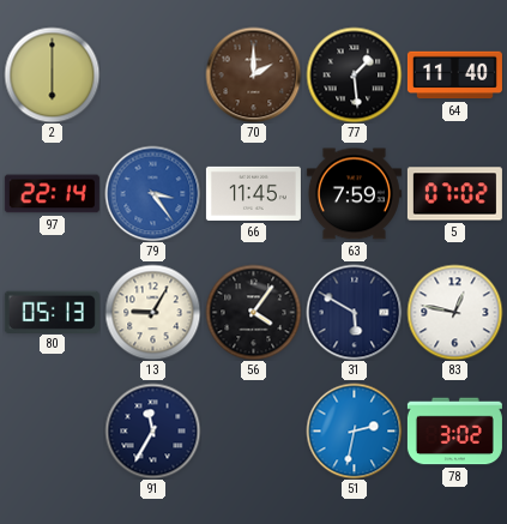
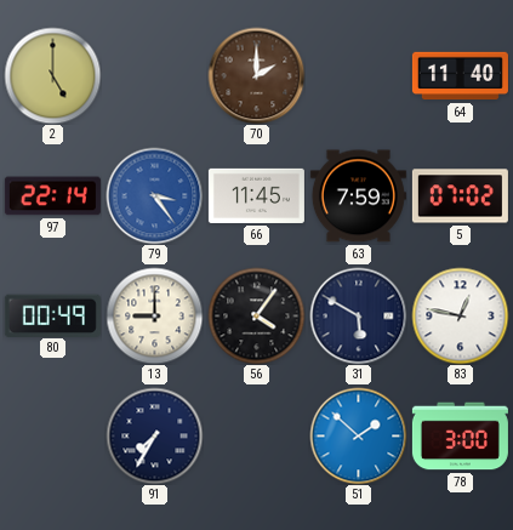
2: 6:00 -> 5:00 (52, 75)
77: 1:29 -> none (354, 74)
80: 05:13 -> 00:49 (52, 315)
13: 9:05 -> 9:00 (154, 315)
91: 11:35 -> 7:35 (154, 435)
51: 2:32 -> 1:52 (358, 435)
78: 3:02 -> 3:00 (460, 437)
